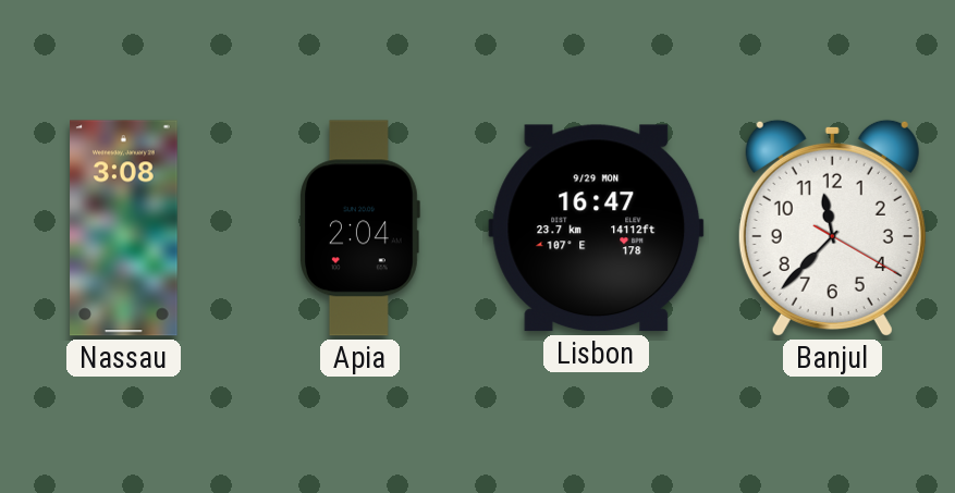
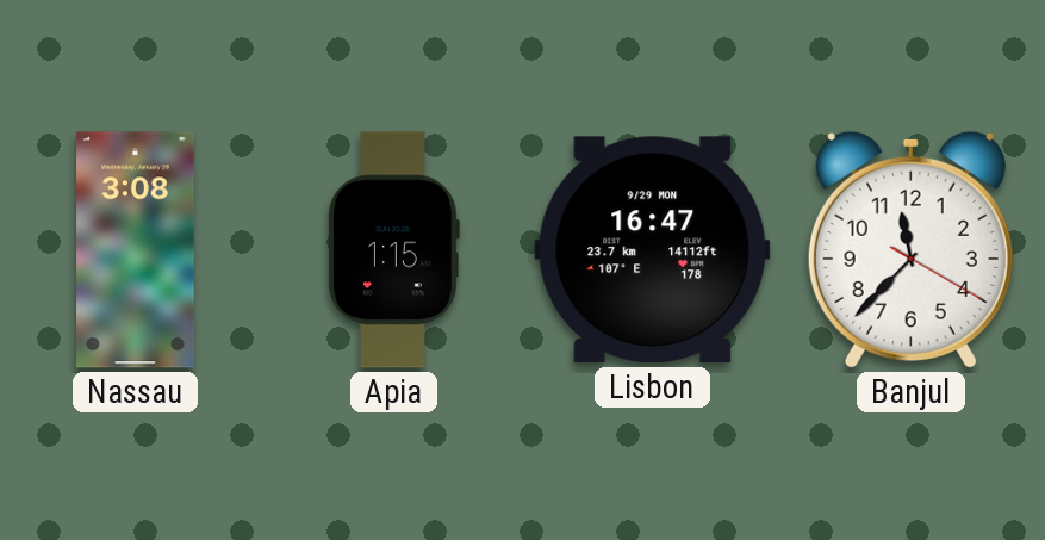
Apia: 2:04 -> 1:15 (394, 250)
